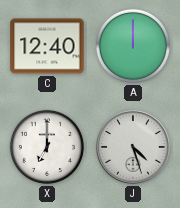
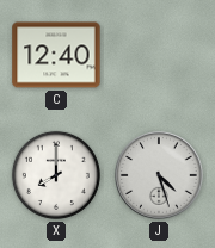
A: 12:00 -> none (133, 46)
X: 7:00 -> 8:00 (56, 175)
